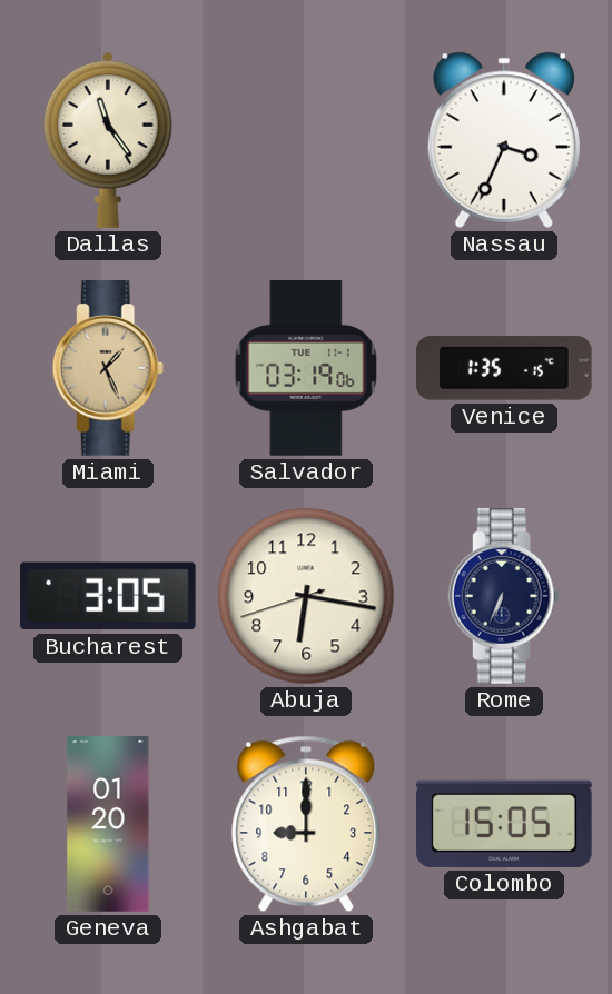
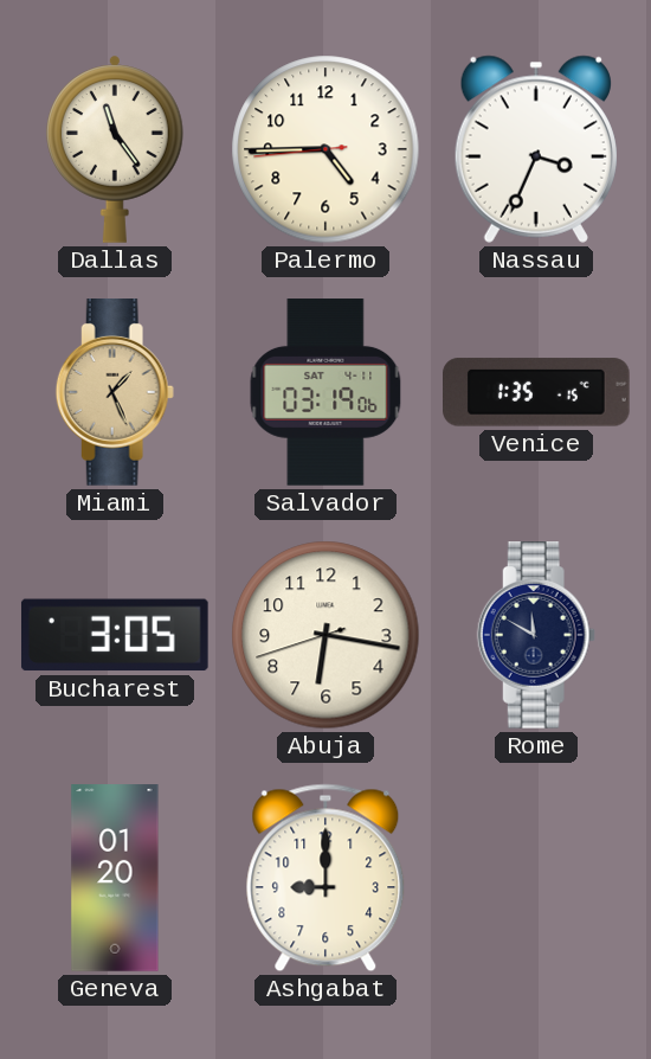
Palermo: none -> 4:44 (325, 149)
Salvador date: TUE 11-1 -> SAT 4-11 (325, 392)
Rome: 6:34 -> 11:50 (536, 636)
Colombo: 15:05 -> none (504, 824)
